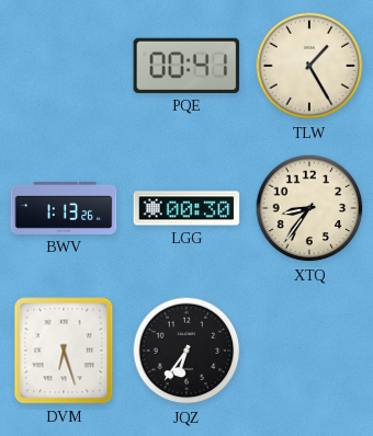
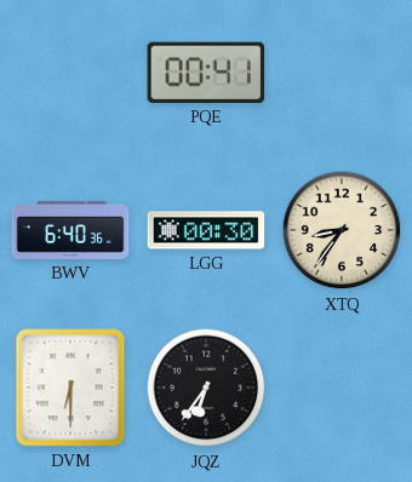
TLW: 1:25 -> none (309, 66)
BWV: 1:13 -> 6:40 (70, 230)
DVM: 6:27 -> 6:30 (70, 388)
